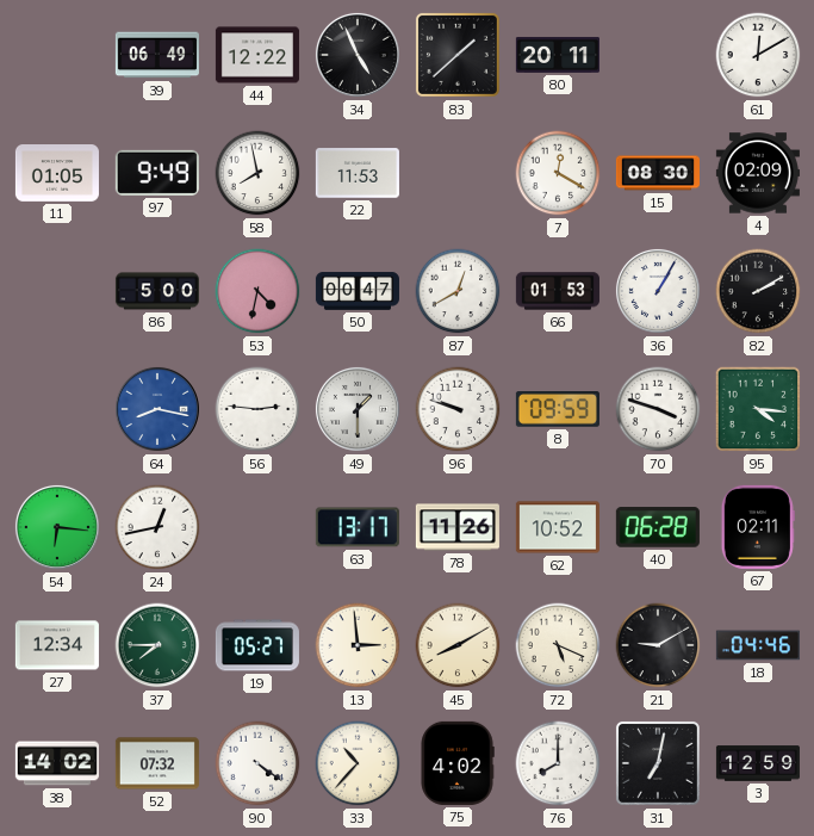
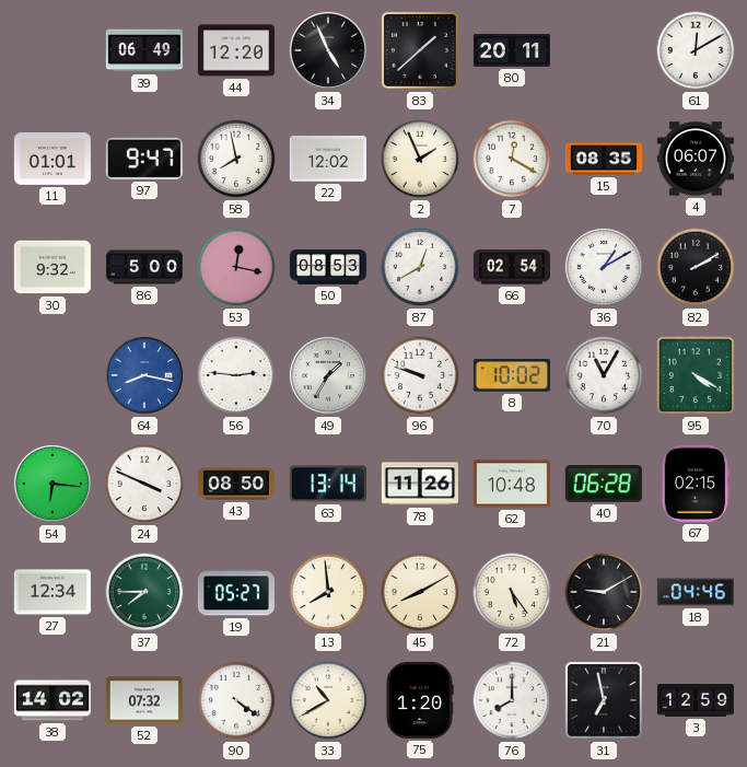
44: 12:22 -> 12:20 (236, 50)
11: 01:05 -> 01:01 (52, 160)
97: 9:49 -> 9:47 (144, 159)
22: 11:53 -> 12:02 (328, 159)
2: none -> 1:56 (420, 159)
15: 08:30 -> 08:35 (604, 159)
4: 02:09 -> 06:07 (696, 159)
30: none -> 9:32 (52, 267)
53: 4:32 -> 12:17 (236, 267)
50: 00:47 -> 08:53 (328, 267)
66: 01:53 -> 02:54 (512, 267)
36: 1:05 -> 1:10 (604, 267)
49: 1:30 -> 1:35 (328, 375)
8: 09:59 -> 10:02 (512, 375)
70: 3:48 -> 11:05 (604, 375)
95: 4:16 -> 4:20 (696, 375)
24: 12:43 -> 3:49 (144, 484)
43: none -> 08:50 (236, 484)
63: 13:17 -> 13:14 (328, 484)
62: 10:52 -> 10:48 (512, 484)
67: 02:11 -> 02:15 (696, 484)
13: 2:59 -> 7:59 (328, 592)
72: 5:19 -> 5:24 (512, 592)
33: 10:37 -> 10:40 (328, 700)
75: 4:02 -> 1:20 (420, 700)
31: 7:02 -> 6:58 (604, 700)
